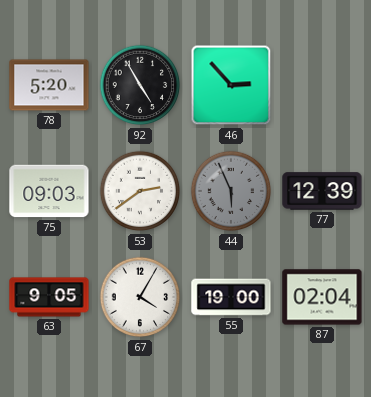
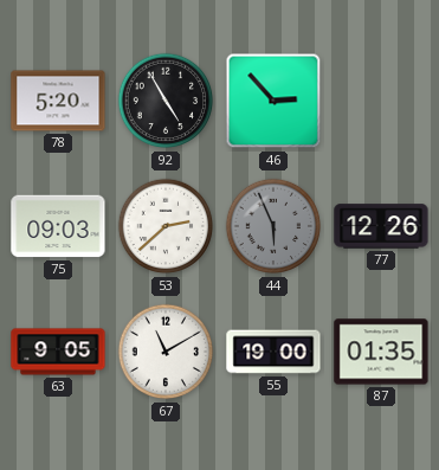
53: 2:39 -> 2:38 (166, 226)
77: 12:39 -> 12:26 (381, 226)
67: 4:05 -> 11:10 (166, 352)
87: 02:04 -> 01:35 (381, 352)
